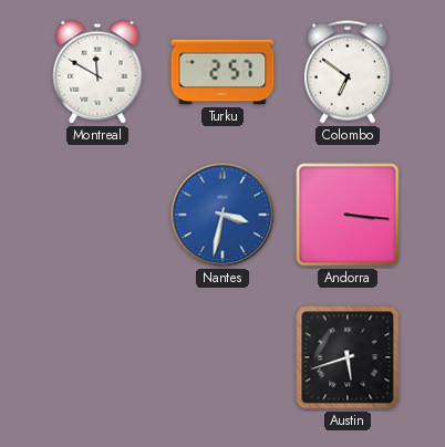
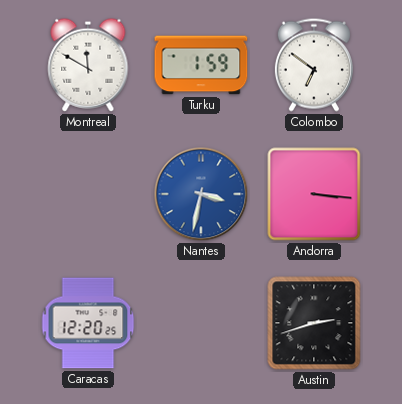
Turku: 2:57 -> 1:59 (201, 65)
Caracas: none -> 12:20 (88, 323)
Austin: 5:42 -> 2:42 (314, 323)
